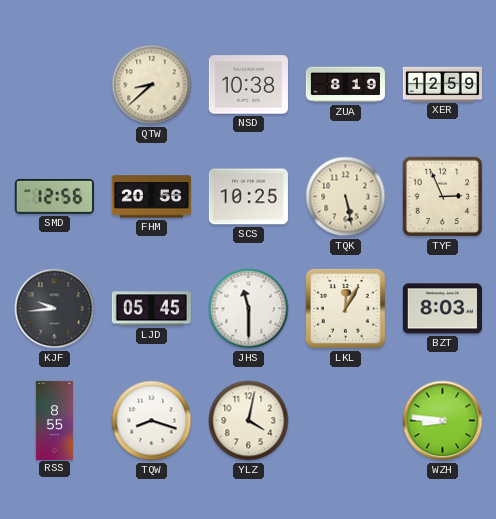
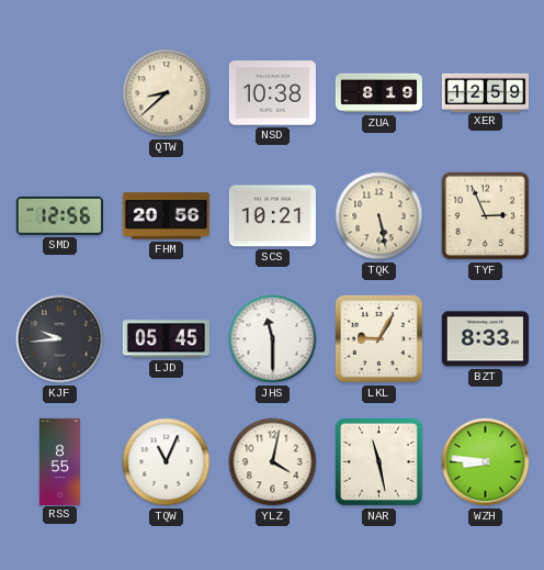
SCS: 10:25 -> 10:21 (272, 216)
LKL: 12:05 -> 9:05 (378, 338)
BZT: 8:03 -> 8:33 (485, 339)
TQW: 8:18 -> 11:04 (167, 462)
NAR: none -> 11:28 (378, 461)
